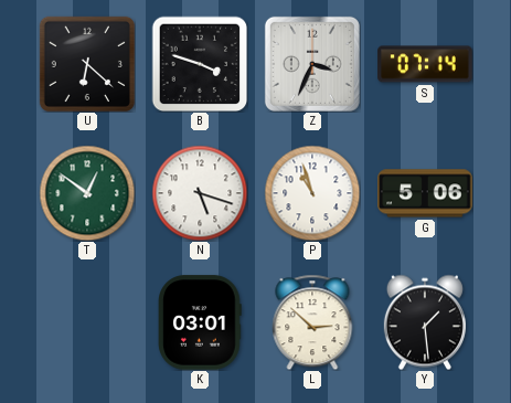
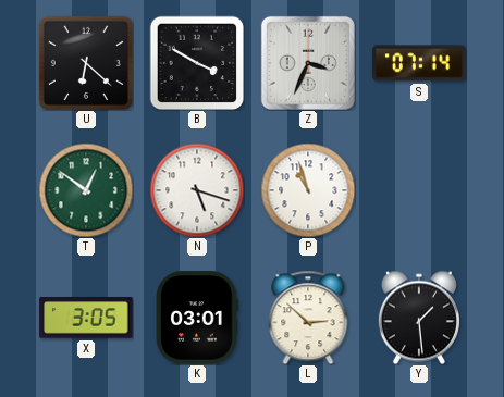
B: 3:48 -> 3:50 (197, 63)
G: 5:06 -> none (425, 193)
X: none -> 3:05 (86, 318)
